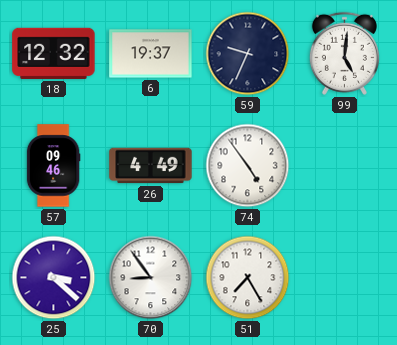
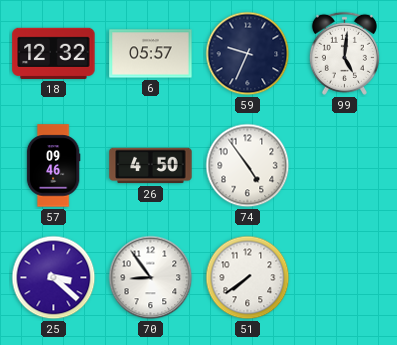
6: 19:37 -> 05:57 (151, 54)
26: 4:49 -> 4:50 (151, 166)
51: 7:25 -> 7:39 (248, 278)
